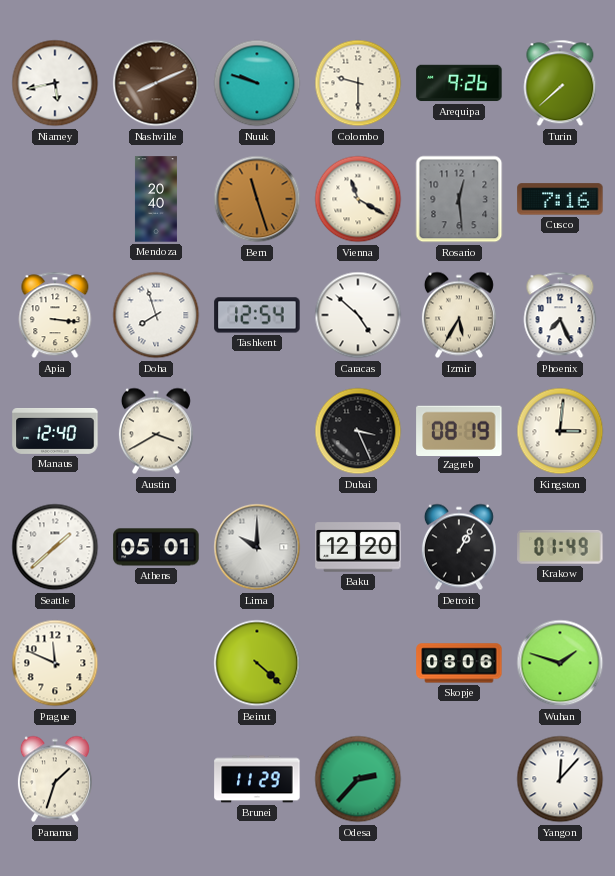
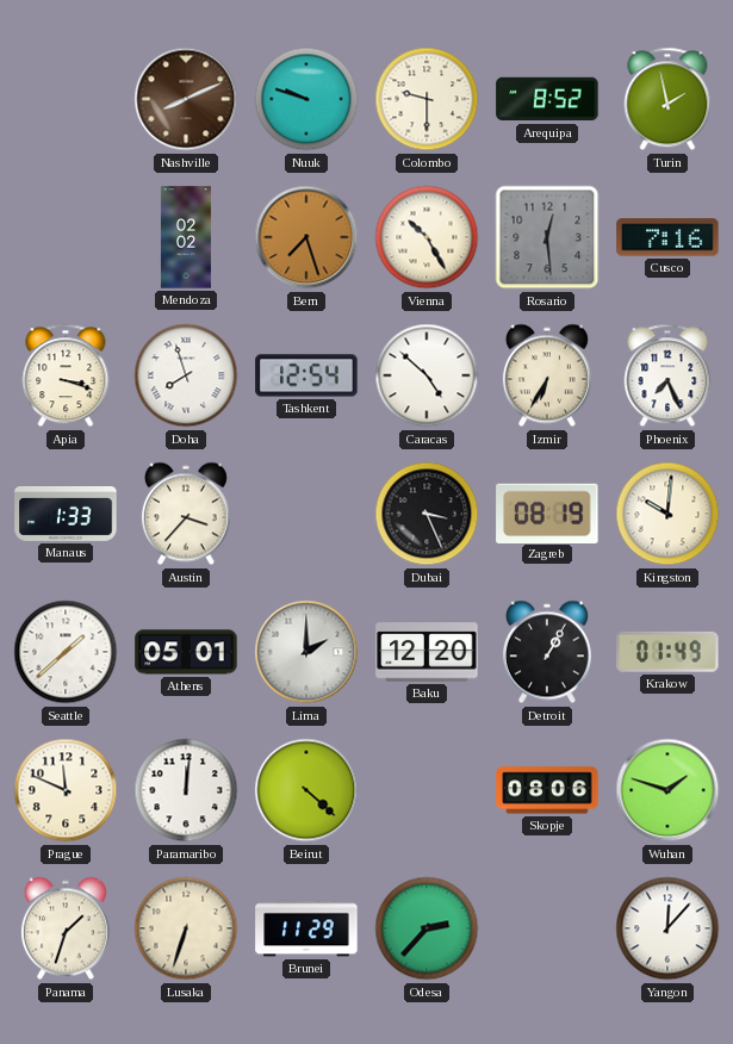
Niamey: 5:43 -> none (55, 83)
Arequipa: 9:26 -> 8:52 (547, 99)
Turin: 7:38 -> 1:58 (667, 99)
Mendoza: 20:40 -> 02:02 (186, 237)
Bern: 11:27 -> 7:27 (306, 237)
Vienna: 11:20 -> 10:25 (427, 237)
Apia: 3:16 -> 3:18 (66, 375)
Izmir: 5:35 -> 6:35 (547, 375)
Manaus: 12:40 -> 1:33 (66, 515)
Austin: 3:40 -> 3:37 (186, 514)
Kingston: 3:01 -> 10:01 (667, 514)
Lima: 10:00 -> 2:00 (306, 652)
Paramaribo: none -> 12:01 (186, 790)
Lusaka: none -> 6:33 (186, 928)
